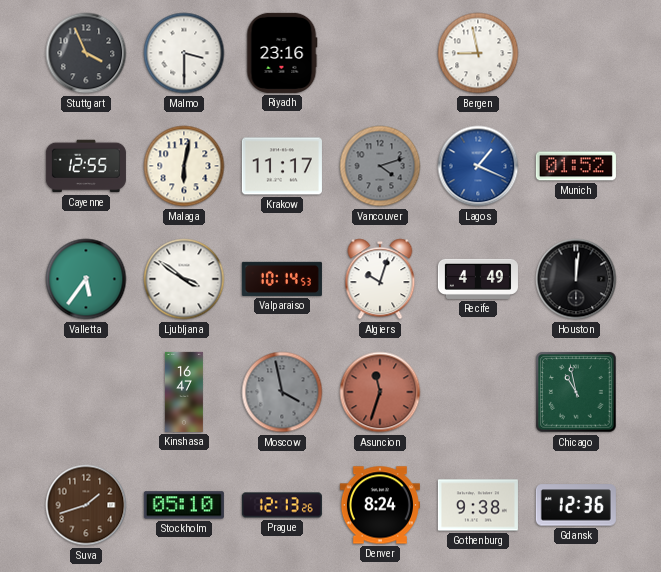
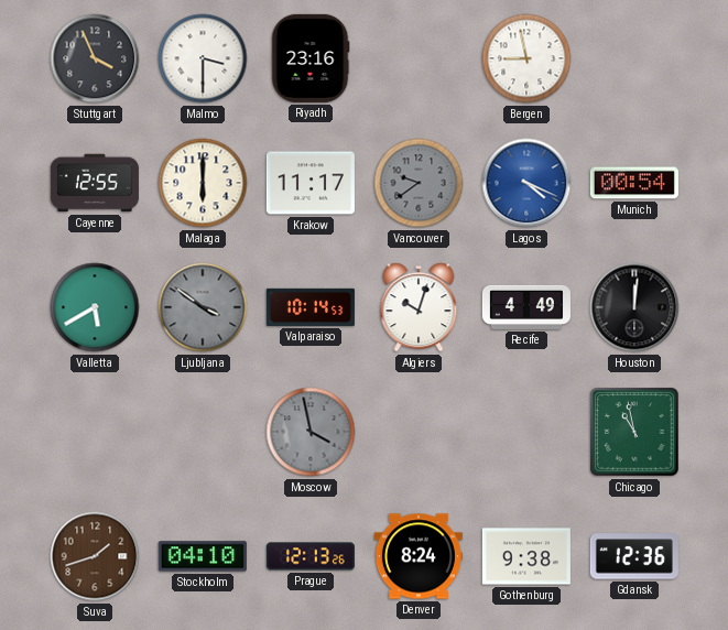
Malaga: 6:02 -> 6:00 (203, 183)
Vancouver: 4:12 -> 9:39 (419, 183)
Lagos: 1:19 -> 4:19 (526, 183)
Munich: 01:52 -> 00:54 (634, 183)
Valletta: 5:36 -> 5:40 (95, 307)
Ljubljana dial: white -> grey (203, 307)
Kinshasa: 16:47 -> none (184, 392)
Asuncion: 11:33 -> none (380, 392)
Stockholm: 05:10 -> 04:10 (203, 556)
